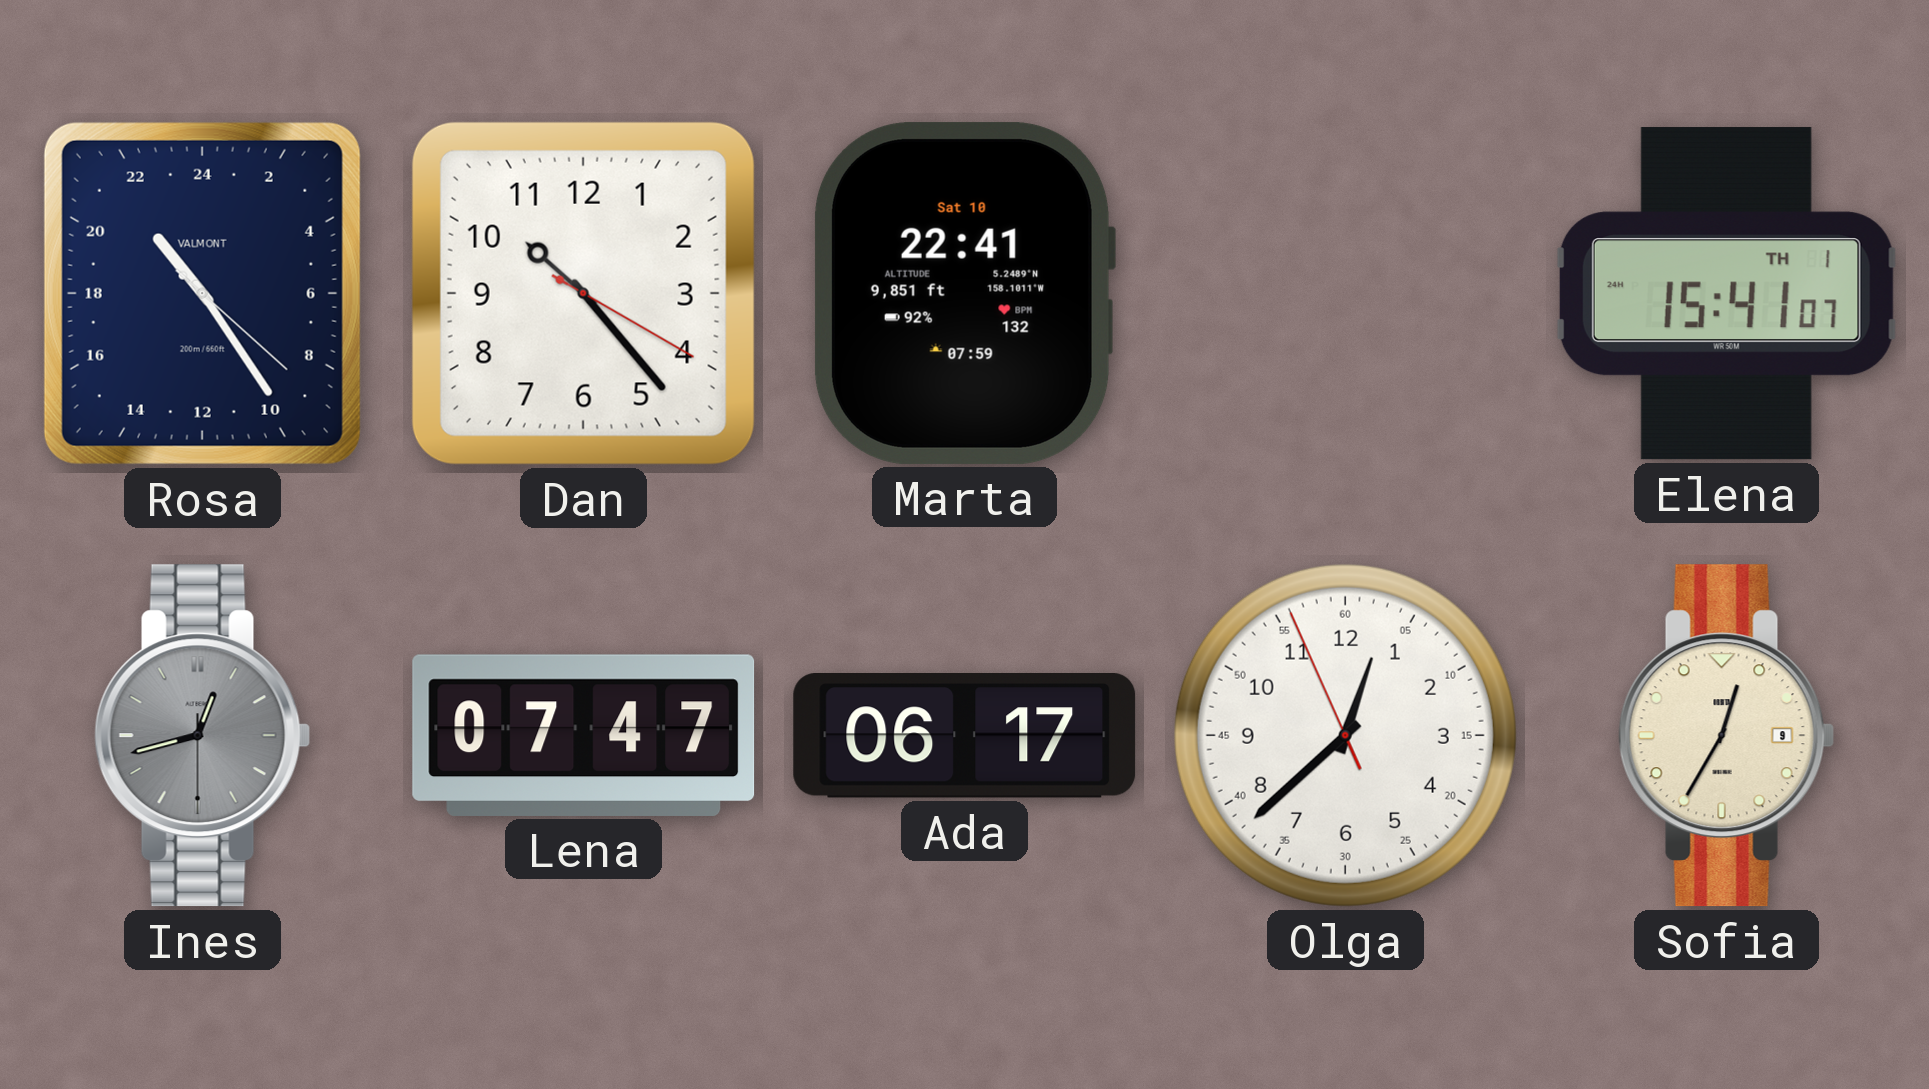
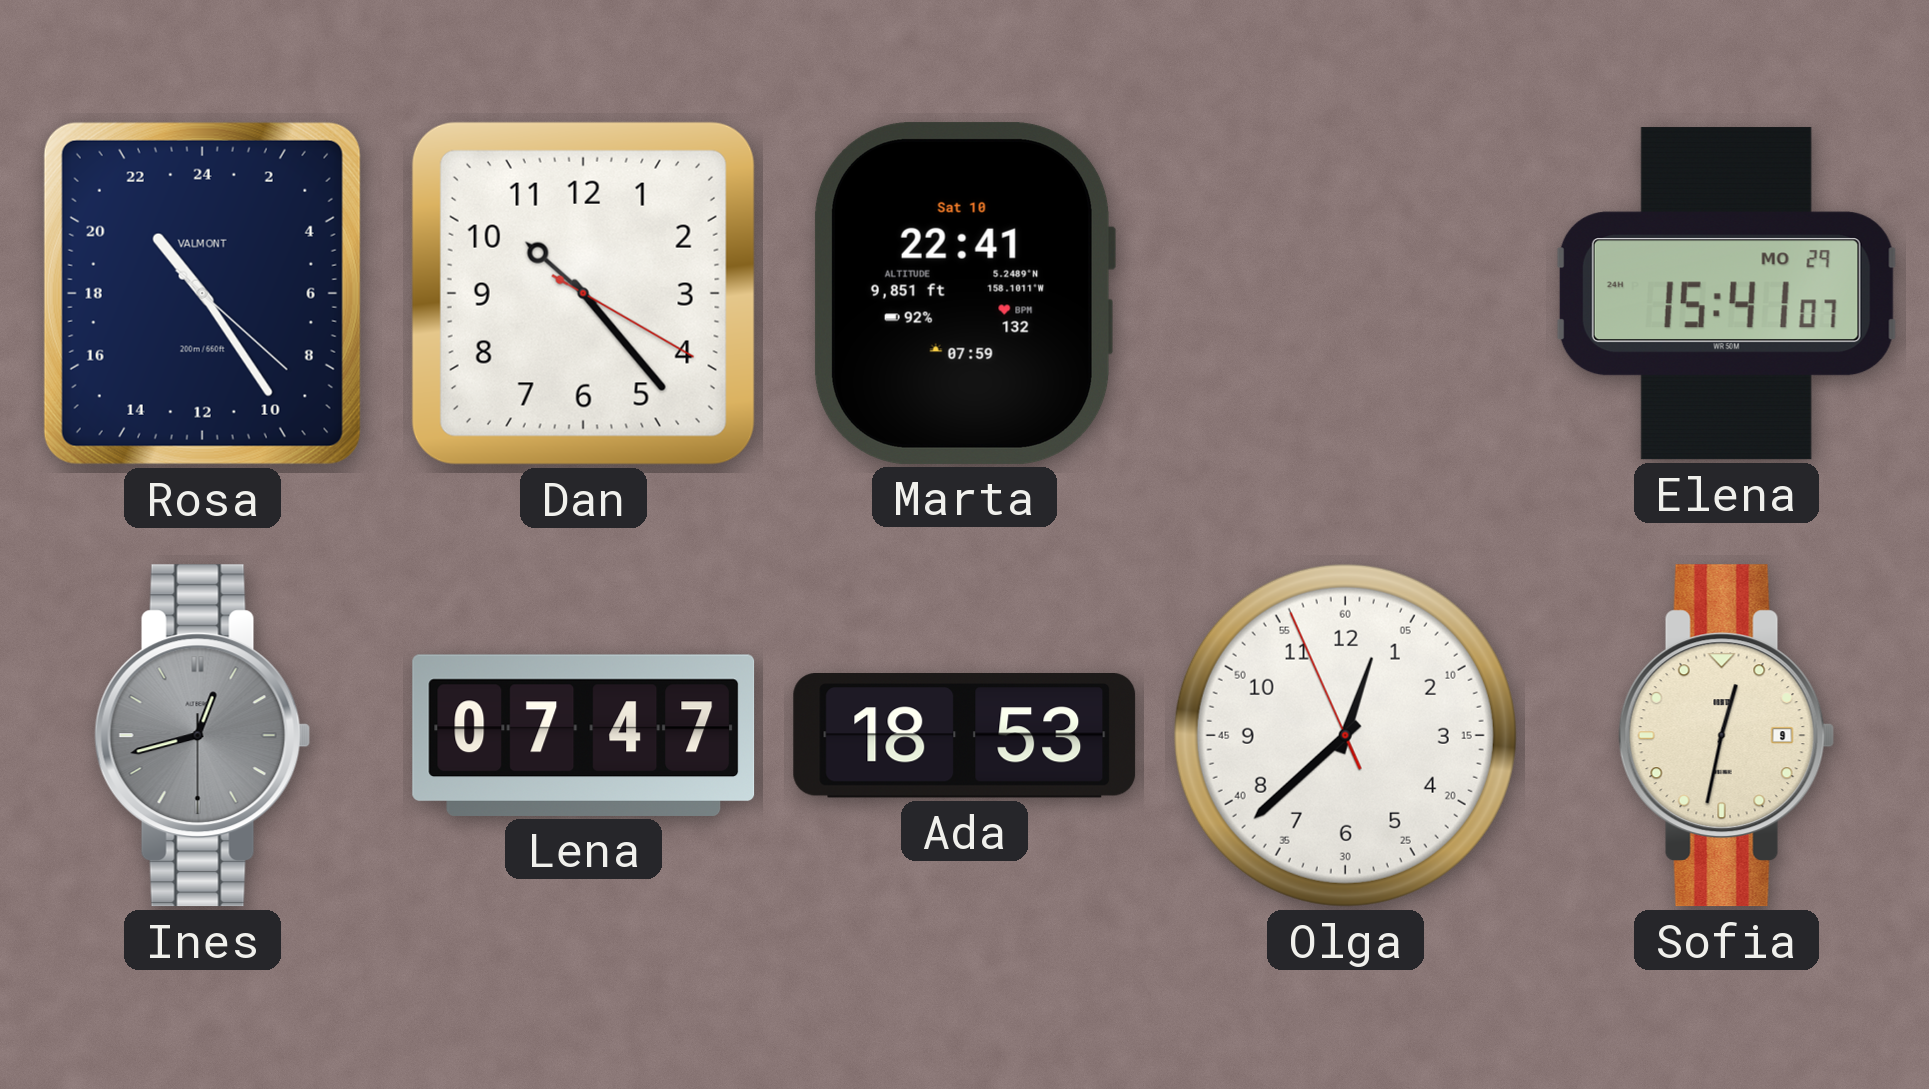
Elena date: TH 1 -> MO 29 (1726, 294)
Ada: 06:17 -> 18:53 (965, 735)
Sofia: 12:35 -> 12:32 (1727, 736)
